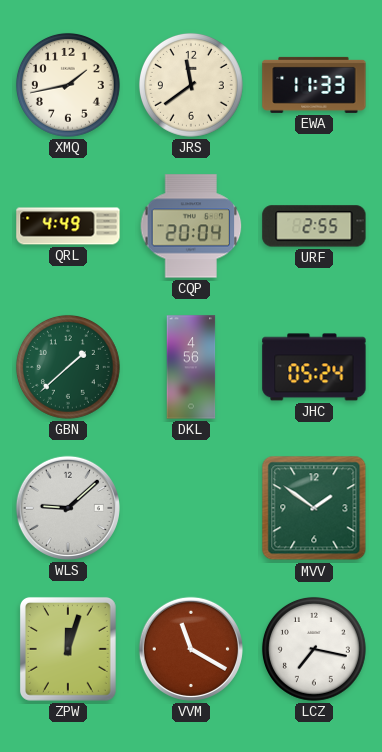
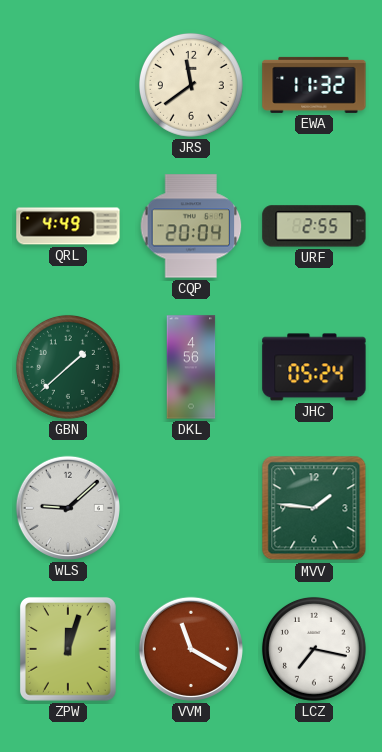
XMQ: 1:43 -> none (68, 85)
EWA: 11:33 -> 11:32 (314, 85)
MVV: 1:51 -> 1:46 (314, 508)
